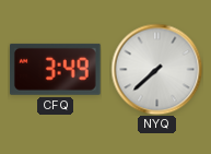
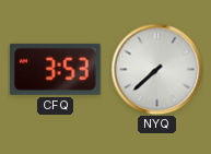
CFQ: 3:49 -> 3:53 (55, 69)
